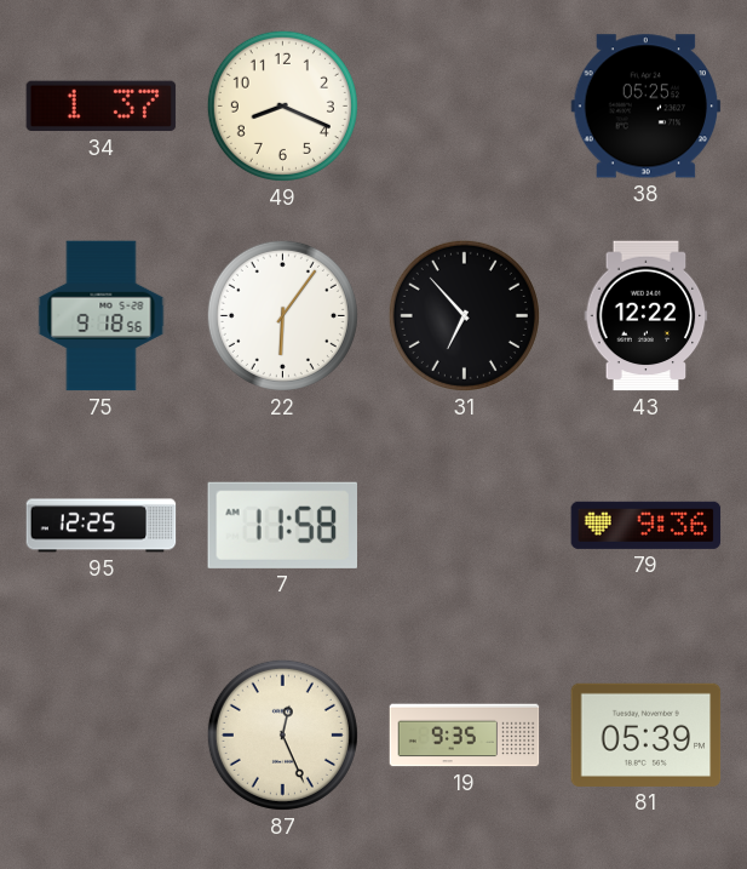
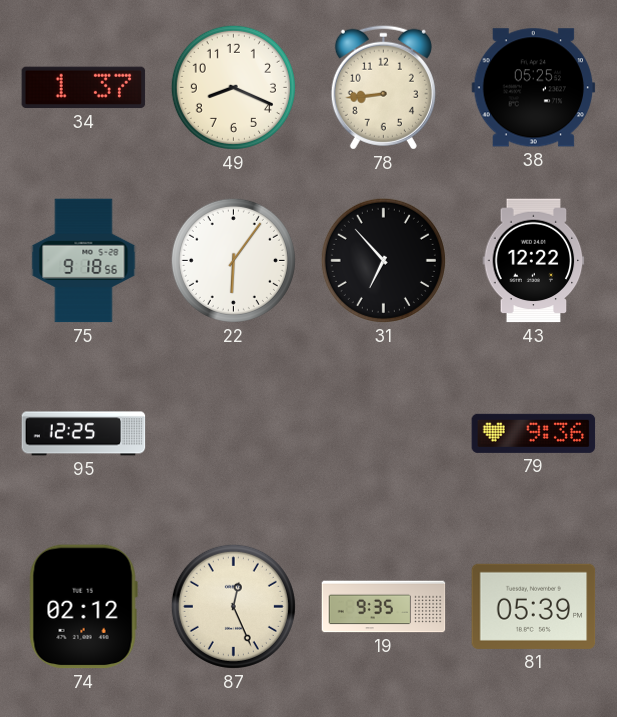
78: none -> 8:44 (383, 87)
7: 11:58 -> none (282, 525)
74: none -> 02:12 (83, 607)
